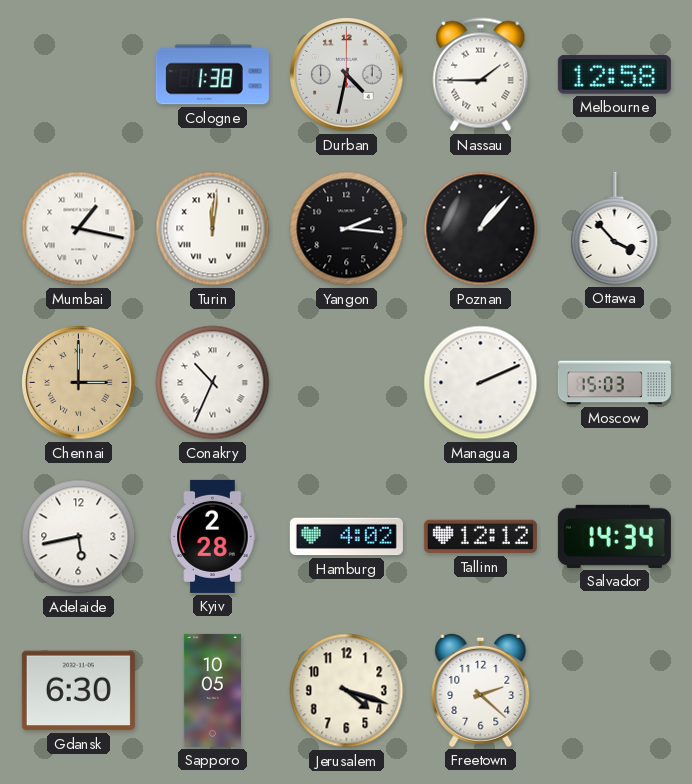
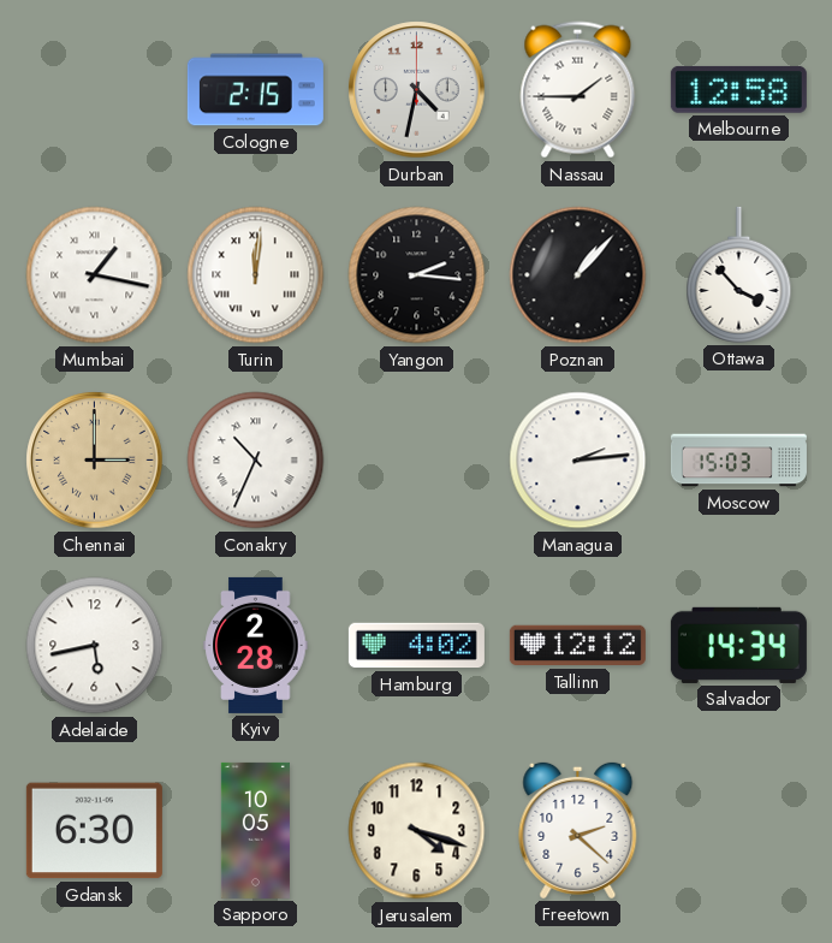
Cologne: 1:38 -> 2:15 (255, 90)
Managua: 2:11 -> 2:14 (578, 461)
